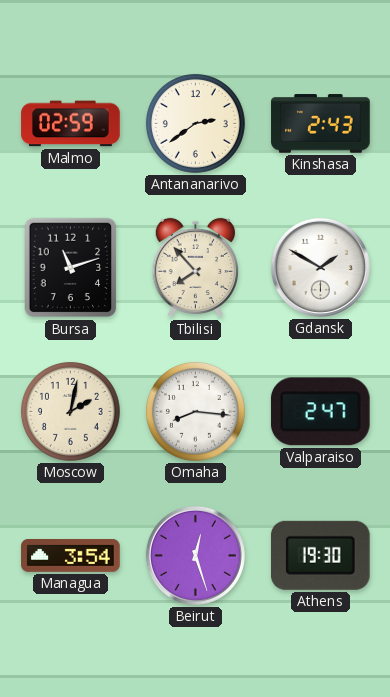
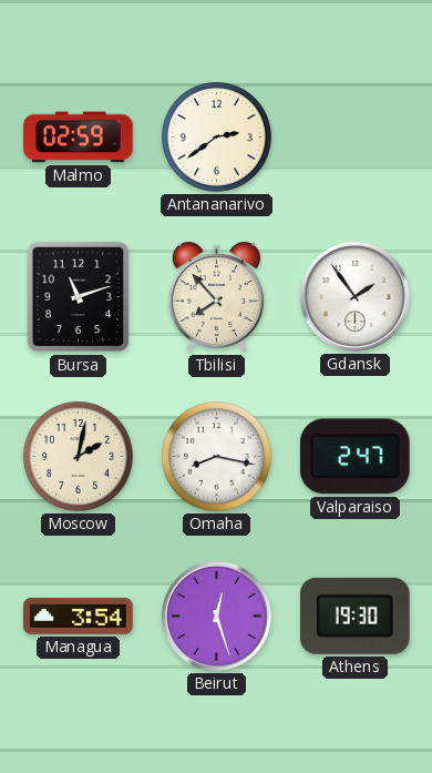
Kinshasa: 2:43 -> none (321, 124)
Gdansk: 1:50 -> 1:54 (354, 296)
Omaha: 8:16 -> 8:17 (216, 456)
